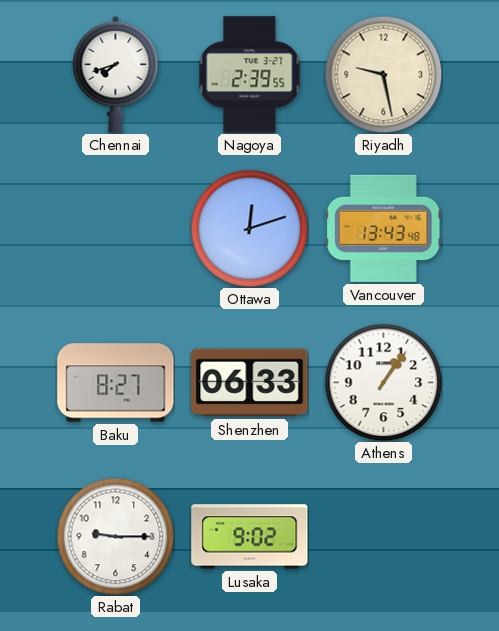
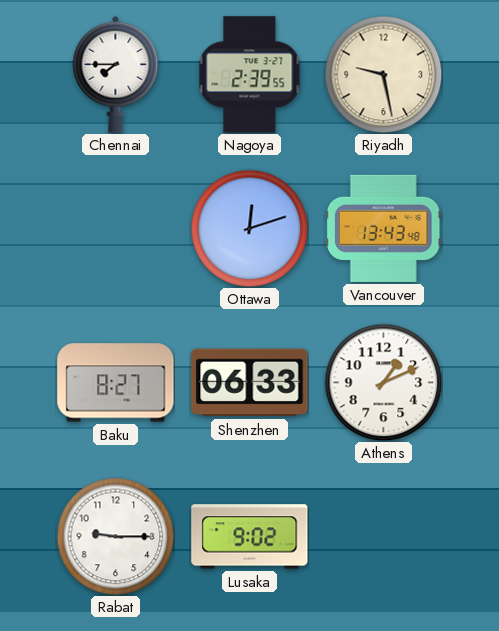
Chennai: 7:42 -> 7:45 (116, 74)
Athens: 1:06 -> 1:11 (383, 382)
